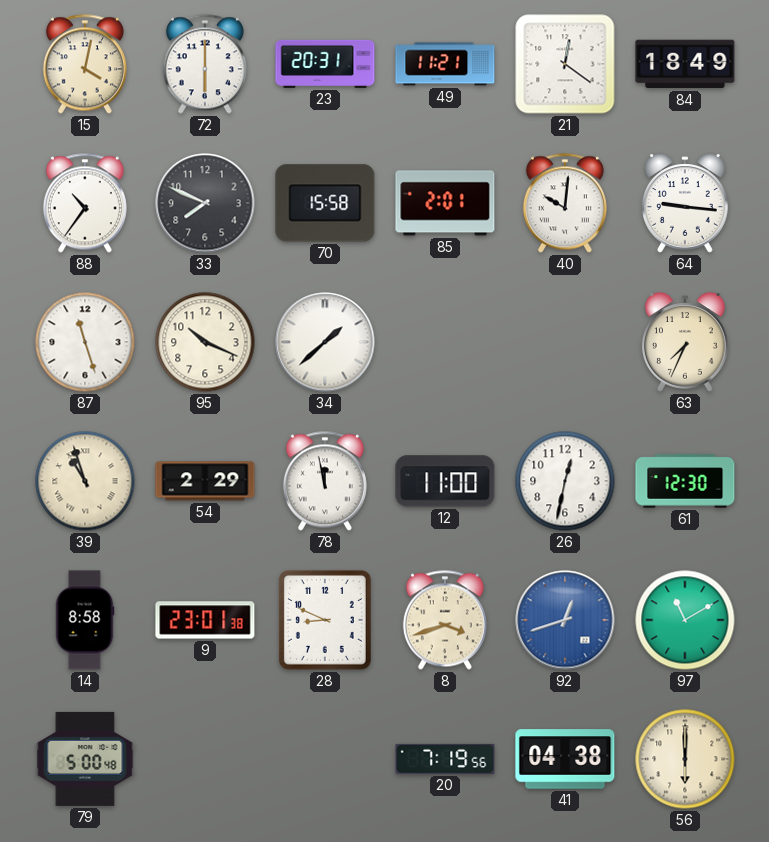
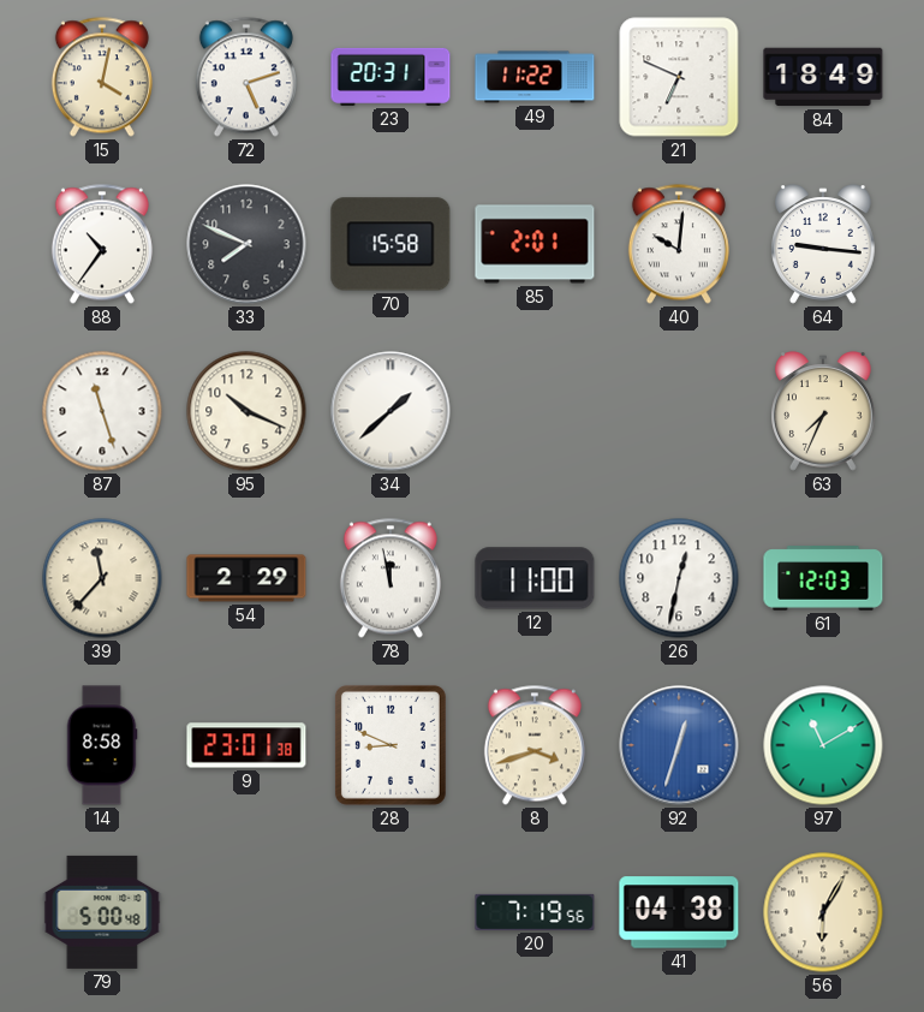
72: 6:00 -> 5:12 (246, 77)
49: 11:21 -> 11:22 (535, 77)
21: 12:21 -> 6:49 (679, 77)
39: 10:57 -> 11:37 (102, 578)
61: 12:30 -> 12:03 (823, 578)
92: 12:42 -> 12:33 (679, 745)
56: 6:00 -> 6:05 (823, 912)
